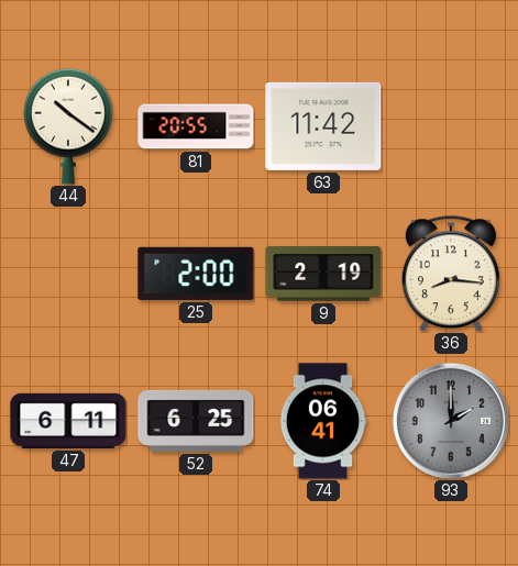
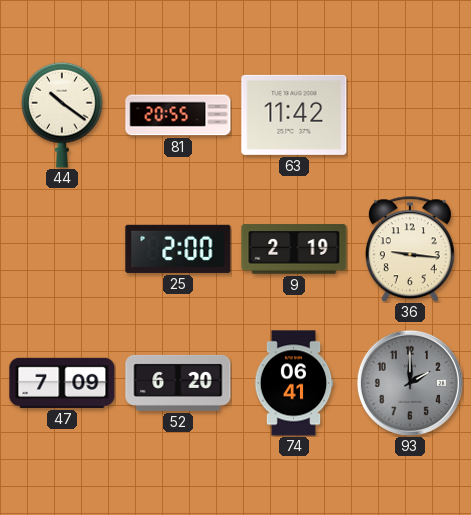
36: 8:16 -> 9:16 (410, 249)
47: 6:11 -> 7:09 (62, 383)
52: 6:25 -> 6:20 (178, 383)
